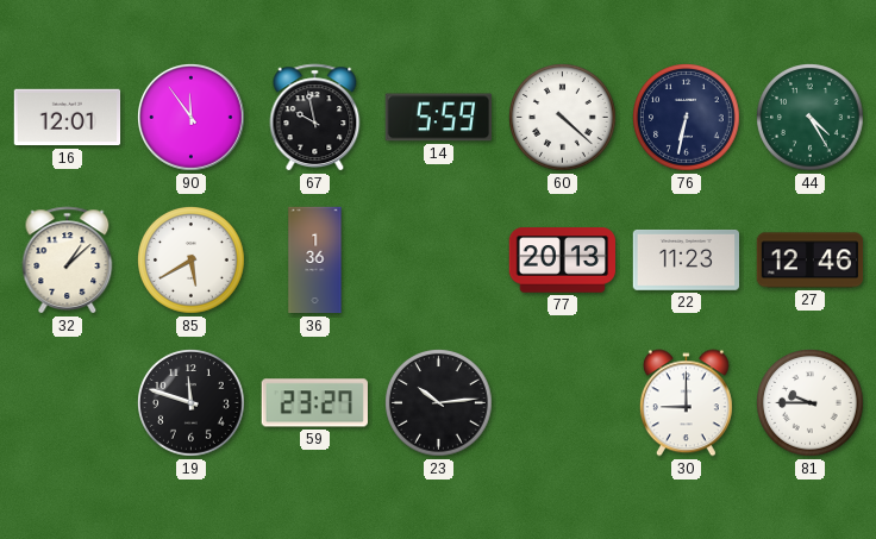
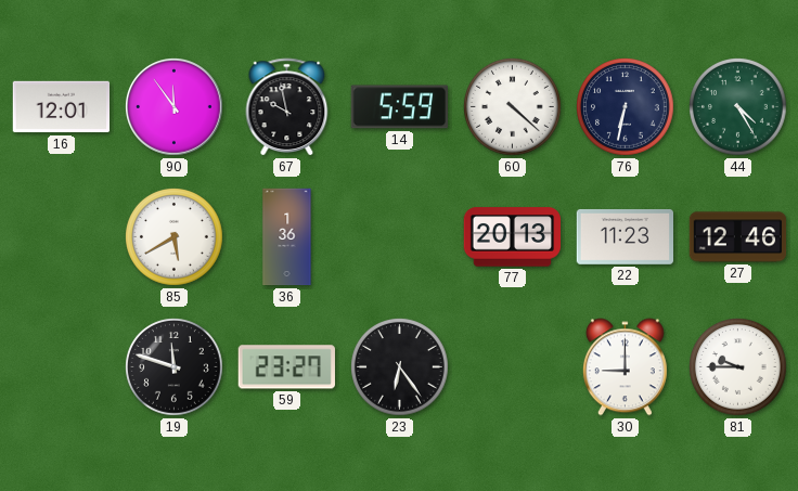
32: 1:08 -> none (68, 261)
23: 10:14 -> 6:24 (400, 367)
